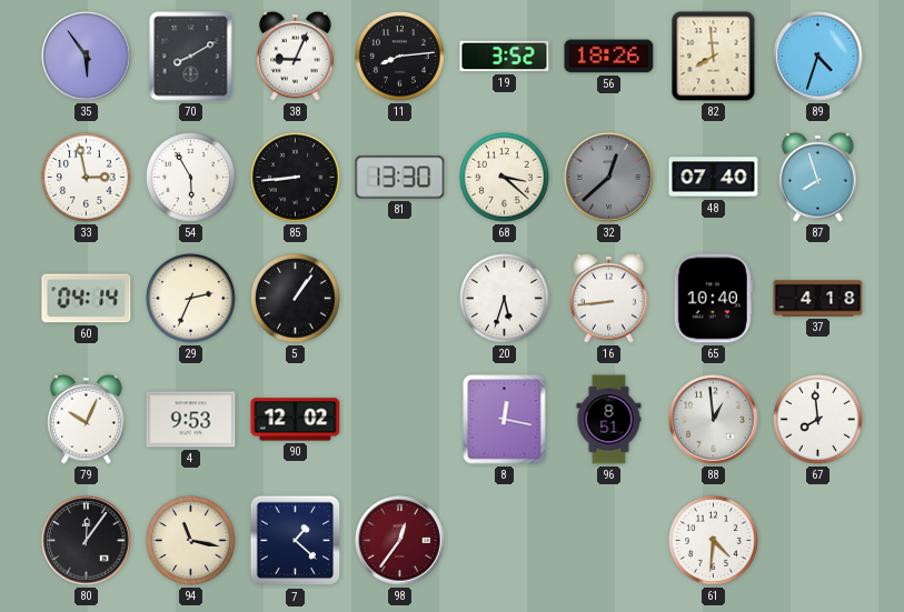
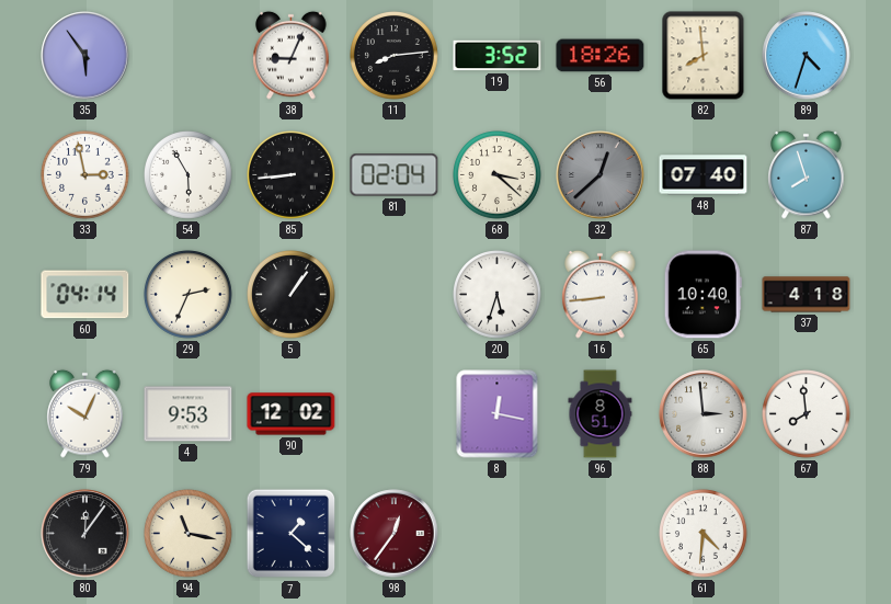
70: 8:10 -> none (191, 57)
81: 13:30 -> 02:04 (395, 175)
88: 12:59 -> 2:59 (704, 414)
